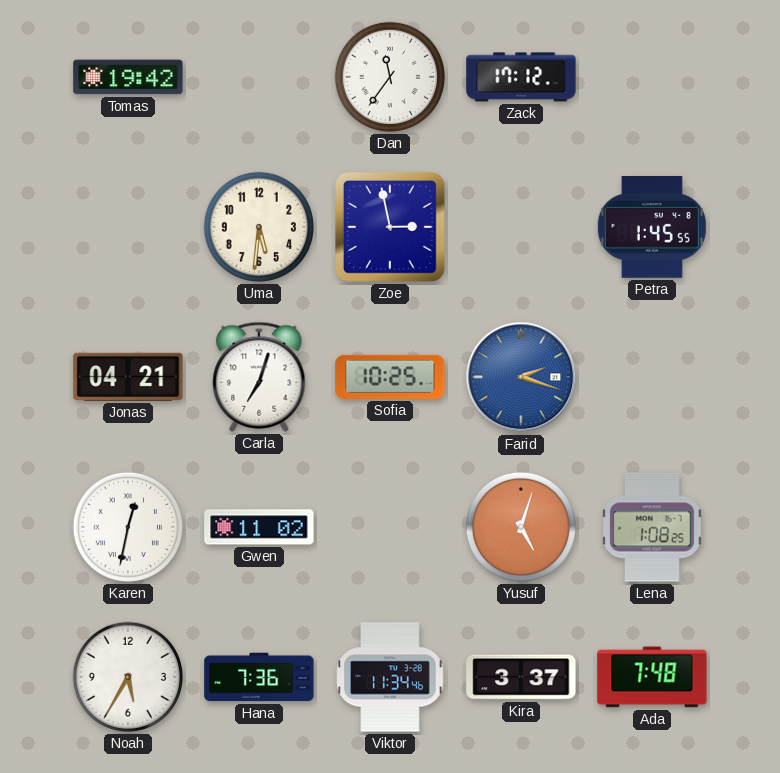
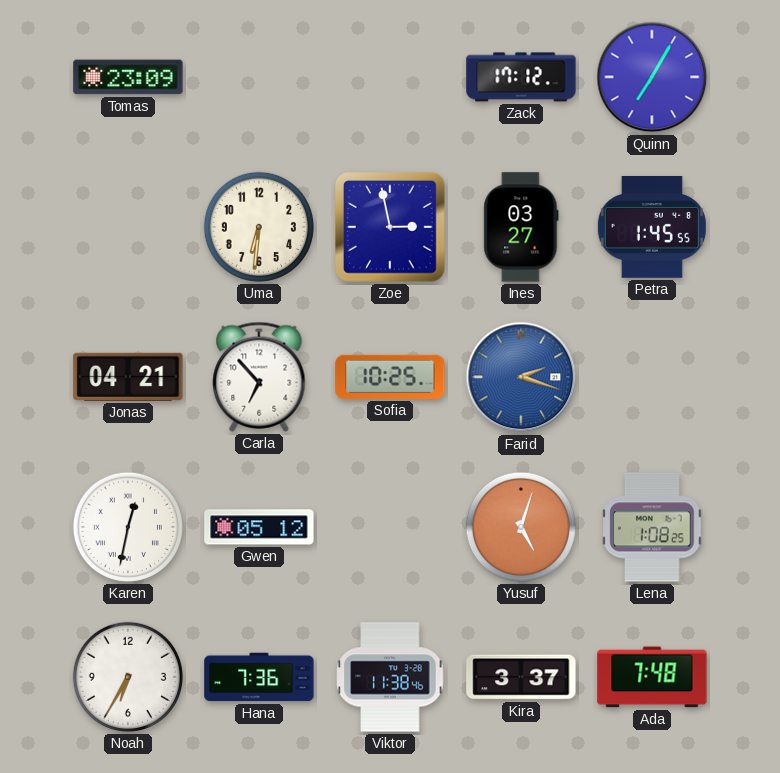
Tomas: 19:42 -> 23:09 (128, 77)
Dan: 11:36 -> none (390, 77)
Quinn: none -> 7:05 (652, 77)
Uma: 5:31 -> 6:31 (259, 227)
Ines: none -> 03:27 (521, 227)
Carla: 7:03 -> 6:53 (259, 377)
Gwen: 11:02 -> 05:12 (259, 527)
Noah: 5:35 -> 6:35 (128, 677)
Viktor: 11:34 -> 11:38 (390, 677)
